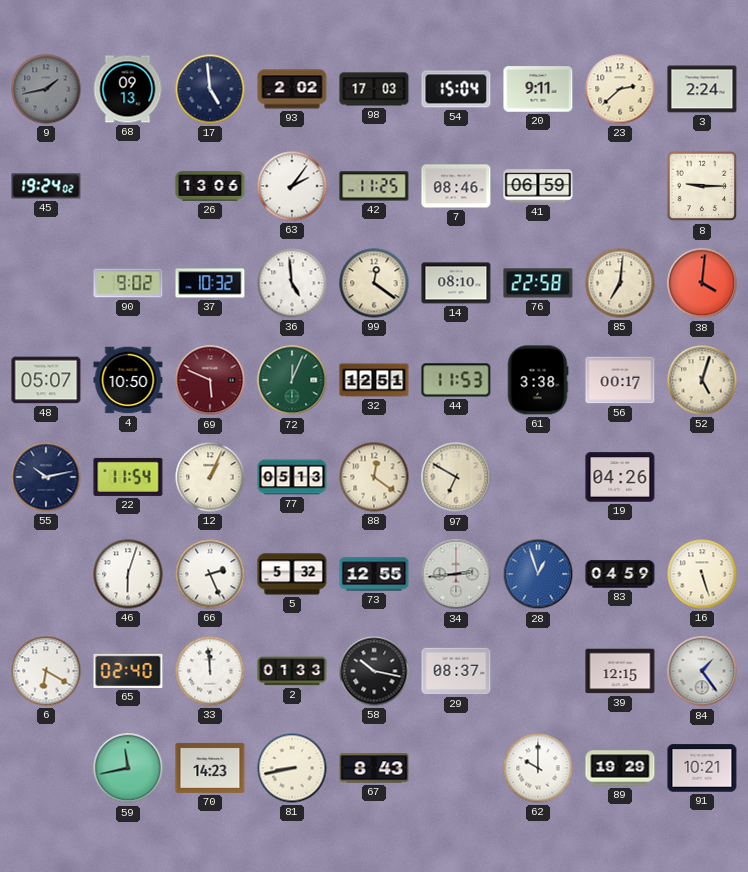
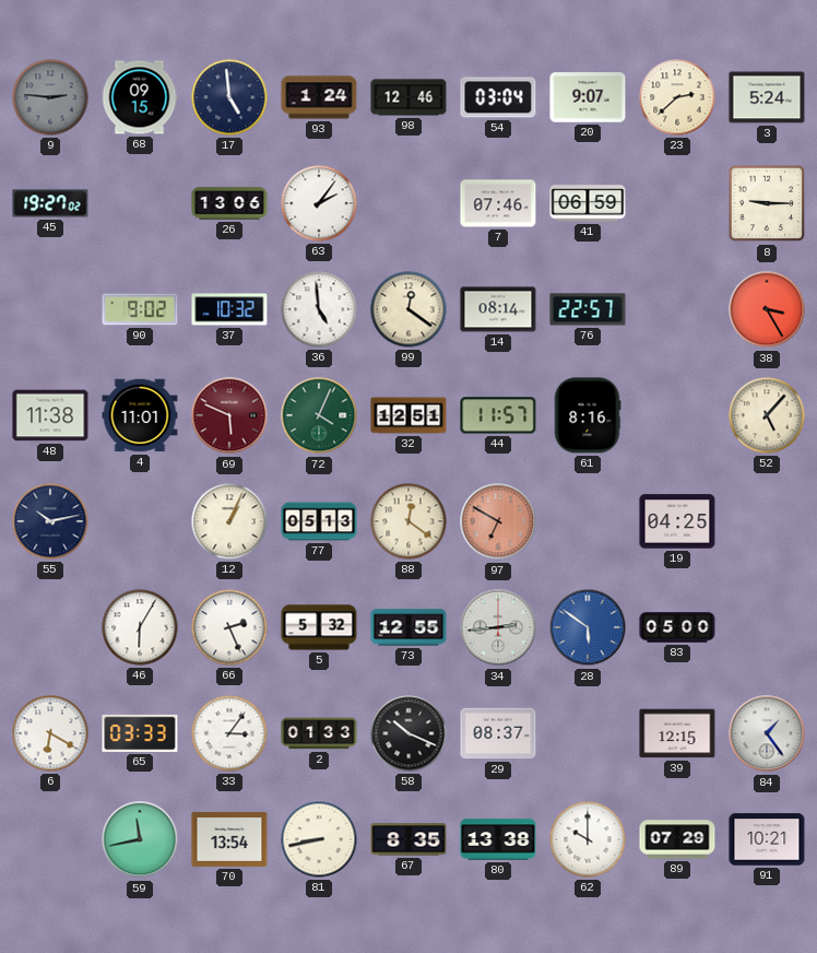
9: 1:43 -> 2:46 (50, 97)
68: 09:13 -> 09:15 (140, 97)
93: 2:02 -> 1:24 (319, 97)
98: 17:03 -> 12:46 (408, 97)
54: 15:04 -> 03:04 (498, 97)
20: 9:11 -> 9:07 (588, 97)
3: 2:24 -> 5:24 (767, 97)
45: 19:24 -> 19:27 (50, 203)
42: 11:25 -> none (374, 186)
7: 08:46 -> 07:46 (498, 203)
14: 08:10 -> 08:14 (498, 309)
76: 22:58 -> 22:57 (588, 309)
85: 7:01 -> none (620, 283)
38: 4:01 -> 3:25 (767, 309)
48: 05:07 -> 11:38 (50, 415)
4: 10:50 -> 11:01 (140, 415)
72: 12:04 -> 4:04 (319, 415)
44: 11:53 -> 11:57 (498, 415)
61: 3:38 -> 8:16 (588, 415)
56: 00:17 -> none (620, 380)
52: 5:03 -> 5:07 (767, 415)
22: 11:54 -> none (128, 477)
97 dial: cream -> salmon (498, 521)
19: 04:26 -> 04:25 (677, 521)
46: 6:03 -> 6:05 (140, 627)
28: 12:57 -> 5:51 (588, 627)
83: 04:59 -> 05:00 (677, 627)
16: 5:27 -> none (702, 574)
65: 02:40 -> 03:33 (140, 733)
33: 11:59 -> 3:06 (229, 733)
58: 10:17 -> 10:19 (408, 733)
70: 14:23 -> 13:54 (229, 839)
67: 8:43 -> 8:35 (408, 839)
80: none -> 13:38 (498, 839)
89: 19:29 -> 07:29 (677, 839)
